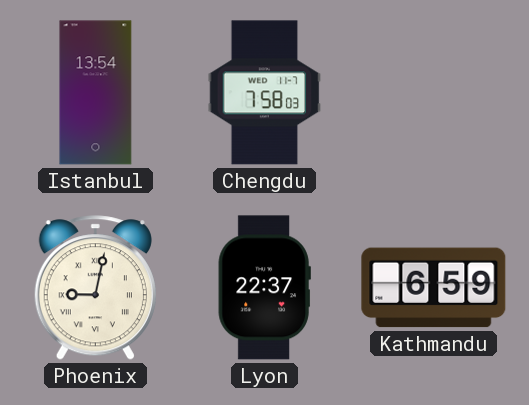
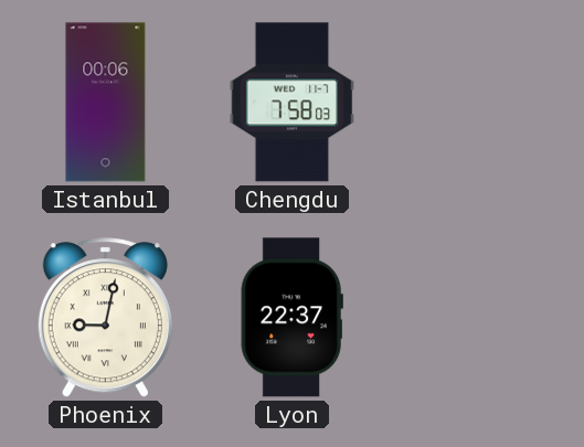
Istanbul: 13:54 -> 00:06 (106, 103)
Kathmandu: 6:59 -> none (434, 288)
